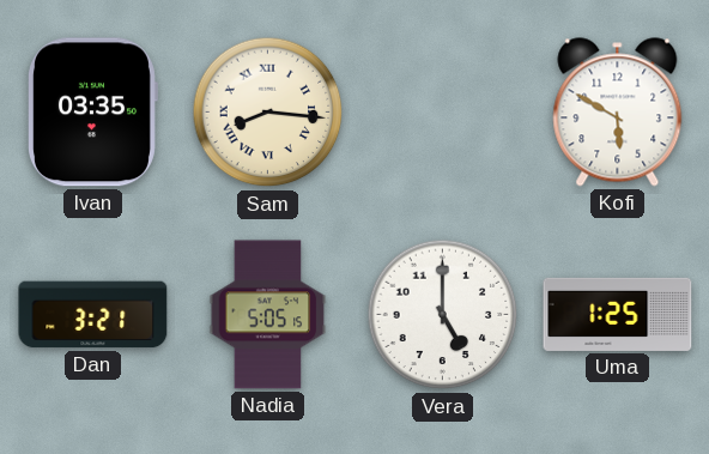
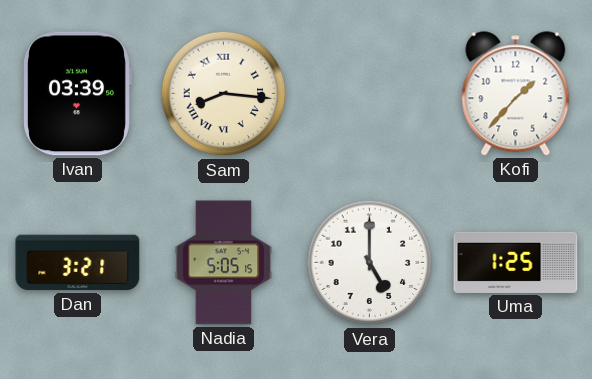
Ivan: 03:35 -> 03:39 (78, 94)
Kofi: 5:50 -> 1:37 (516, 94)
